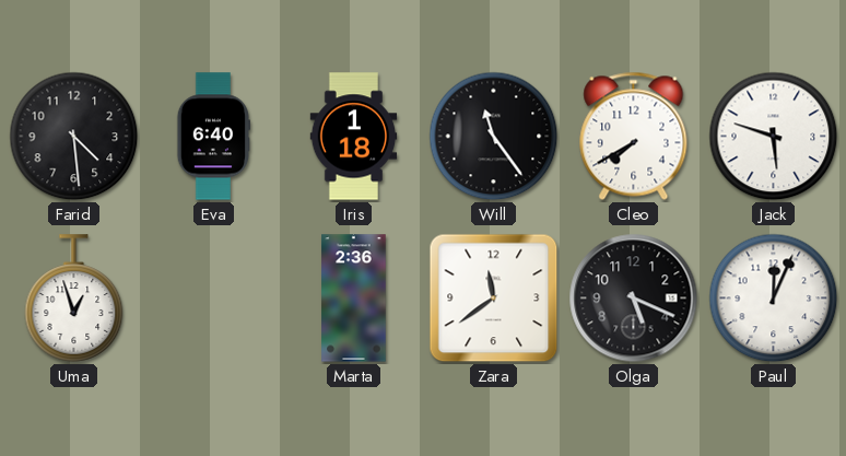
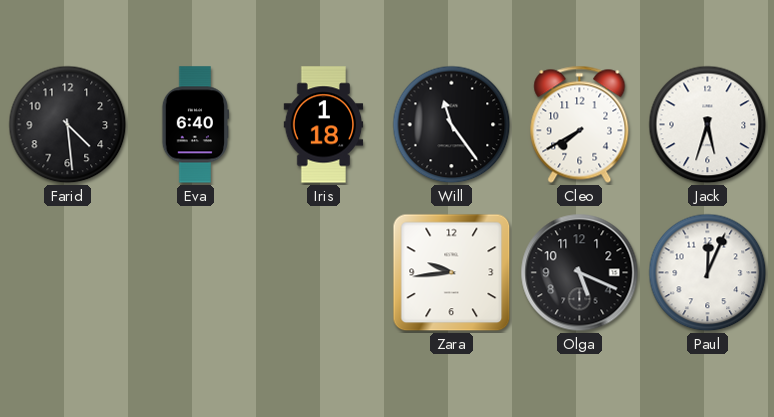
Jack: 5:48 -> 5:33 (708, 125)
Uma: 12:57 -> none (74, 299)
Marta: 2:36 -> none (354, 299)
Zara: 11:39 -> 9:44 (452, 273)
